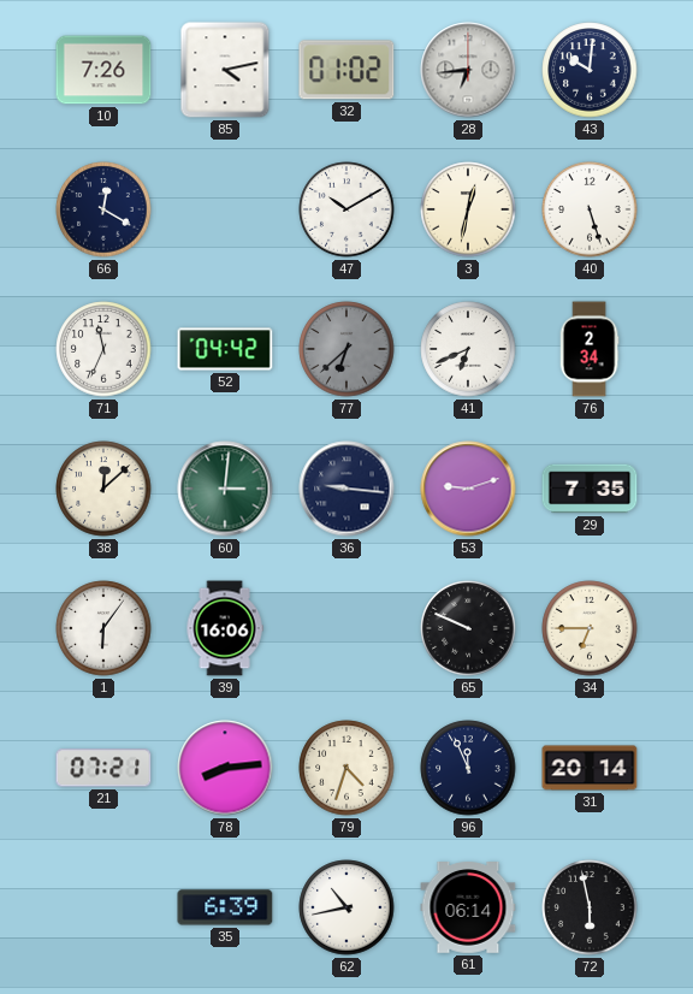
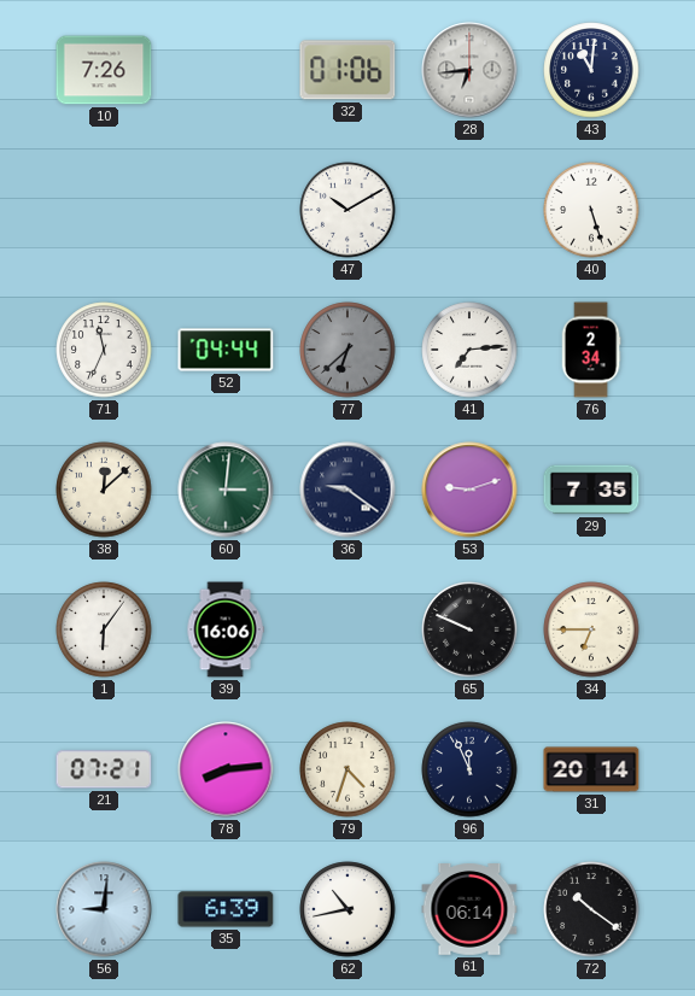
85: 4:13 -> none (225, 70)
32: 01:02 -> 01:06 (347, 70)
43: 10:01 -> 11:01 (591, 70)
66: 12:20 -> none (103, 209)
3: 12:32 -> none (468, 209)
52: 04:42 -> 04:44 (226, 350)
41: 6:41 -> 7:14 (469, 350)
36: 9:16 -> 9:21 (347, 490)
56: none -> 9:01 (104, 909)
72: 5:58 -> 10:21 (591, 909)
